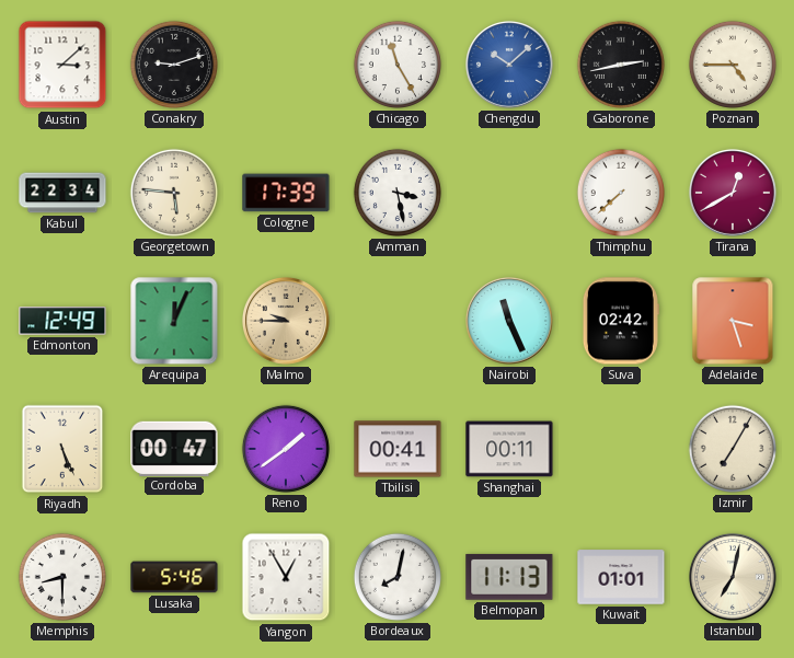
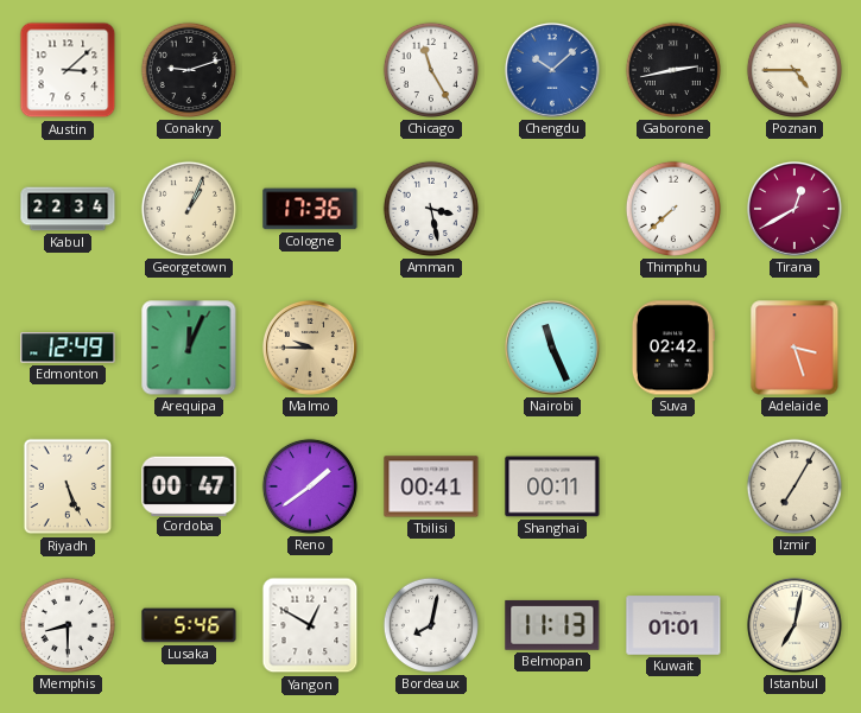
Georgetown: 5:46 -> 1:04 (189, 209)
Cologne: 17:39 -> 17:36 (310, 209)
Yangon: 12:55 -> 12:50 (310, 625)
